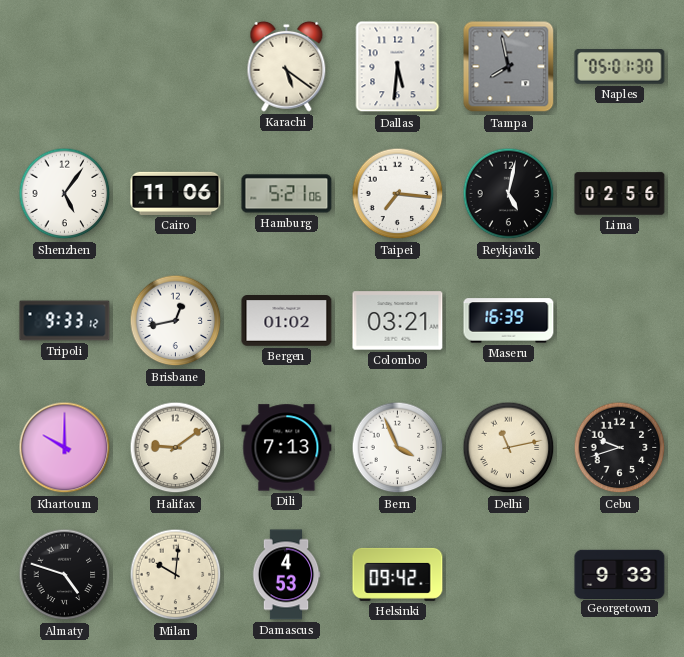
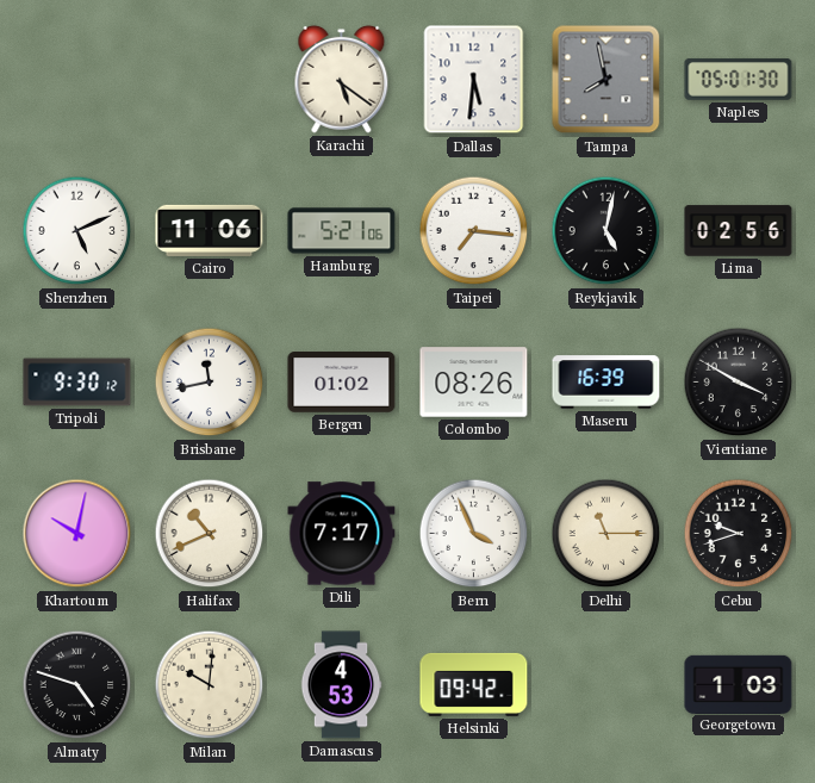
Shenzhen: 5:06 -> 5:11 (77, 231)
Tripoli: 9:33 -> 9:30 (77, 383)
Brisbane: 12:43 -> 11:43 (210, 383)
Colombo: 03:21 -> 08:26 (474, 383)
Vientiane: none -> 3:50 (739, 383)
Khartoum: 10:00 -> 10:02 (77, 534)
Halifax: 9:09 -> 10:41 (210, 534)
Dili: 7:13 -> 7:17 (342, 534)
Delhi: 11:13 -> 11:15 (606, 534)
Georgetown: 9:33 -> 1:03 (739, 684)
